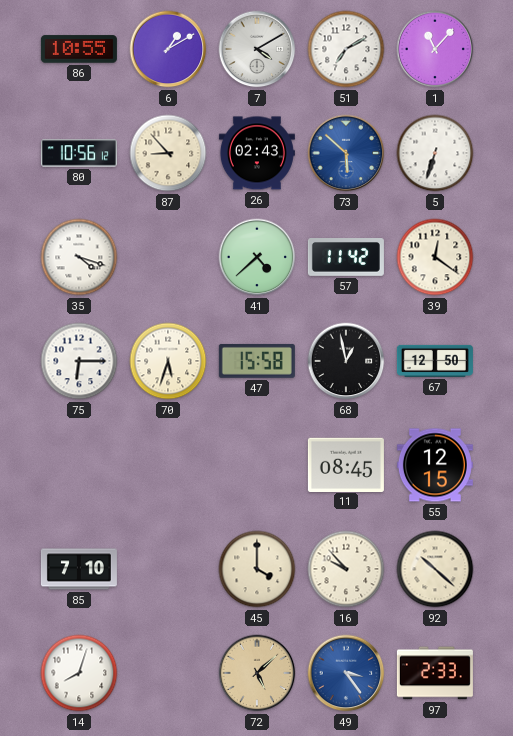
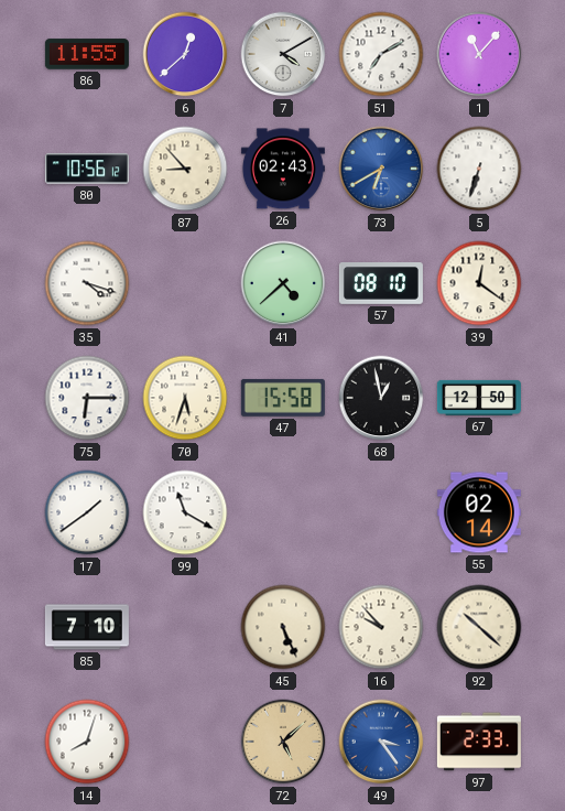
86: 10:55 -> 11:55 (87, 54)
6: 1:10 -> 12:38 (185, 54)
73: 5:52 -> 6:40 (381, 169)
57: 11:42 -> 08:10 (381, 284)
17: none -> 1:39 (87, 512)
99: none -> 11:20 (185, 512)
11: 08:45 -> none (346, 464)
55: 12:15 -> 02:14 (479, 512)
45: 4:00 -> 5:26 (283, 627)
